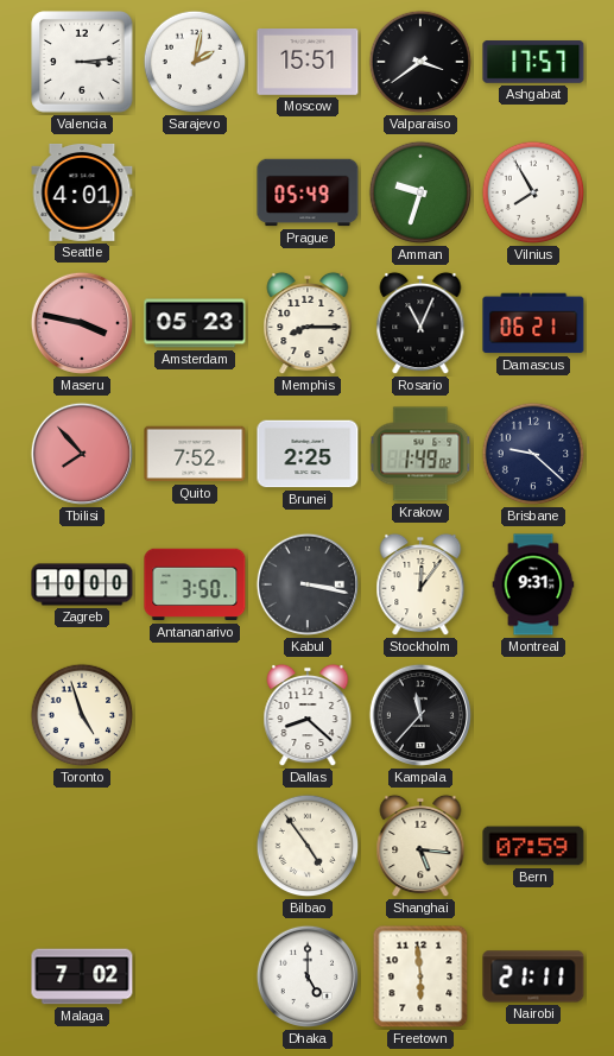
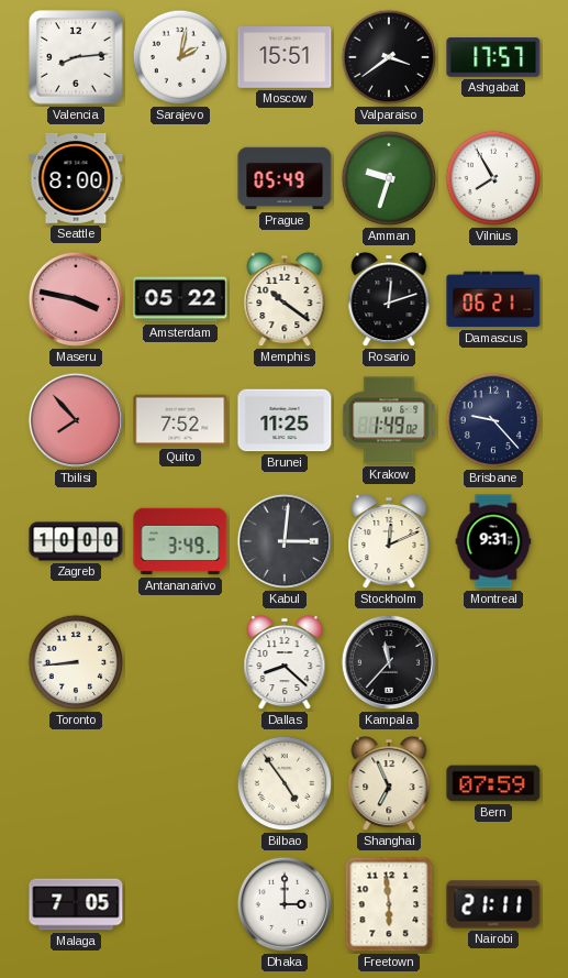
Valencia: 3:14 -> 8:14 (76, 57)
Seattle: 4:01 -> 8:00 (76, 178)
Amsterdam: 05:23 -> 05:22 (180, 299)
Memphis: 8:15 -> 10:21 (285, 299)
Rosario: 11:04 -> 12:12 (389, 299)
Brunei: 2:25 -> 11:25 (285, 420)
Brisbane: 9:22 -> 9:23 (493, 420)
Antananarivo: 3:50 -> 3:49 (180, 541)
Kabul: 3:17 -> 3:01 (285, 541)
Stockholm: 12:06 -> 12:11 (389, 541)
Toronto: 4:57 -> 8:44 (76, 662)
Shanghai: 5:16 -> 6:56 (389, 783)
Malaga: 7:02 -> 7:05 (76, 904)
Dhaka: 5:00 -> 3:00 (285, 904)
